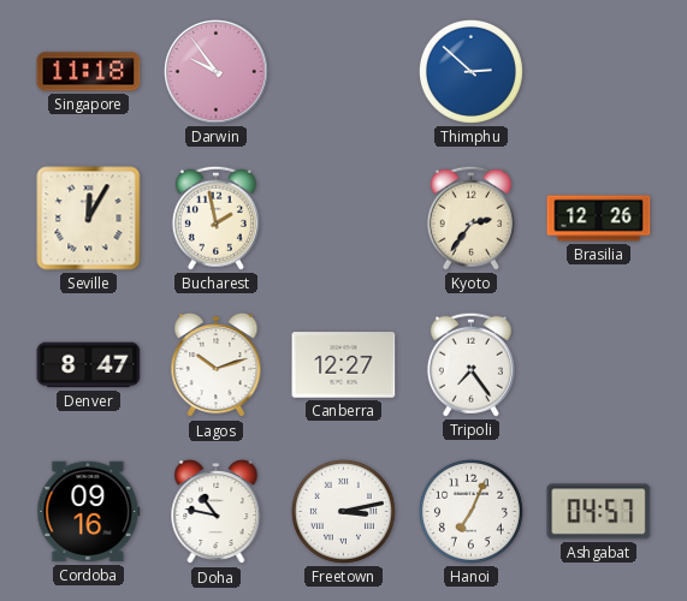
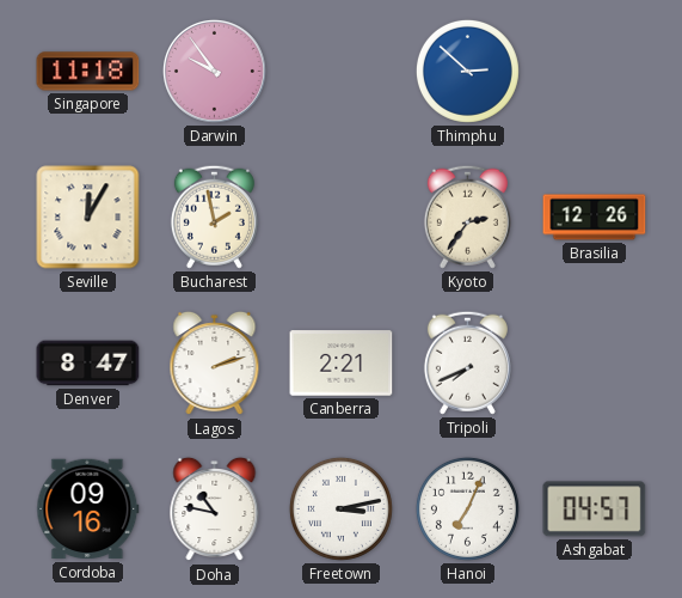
Lagos: 10:12 -> 2:12 (215, 364)
Canberra: 12:27 -> 2:21 (342, 364)
Tripoli: 7:24 -> 7:41 (467, 362)
